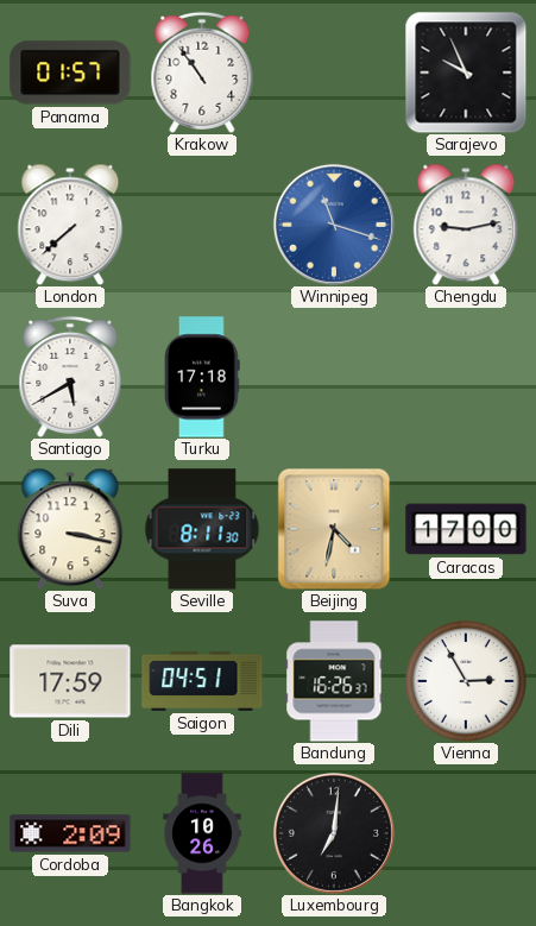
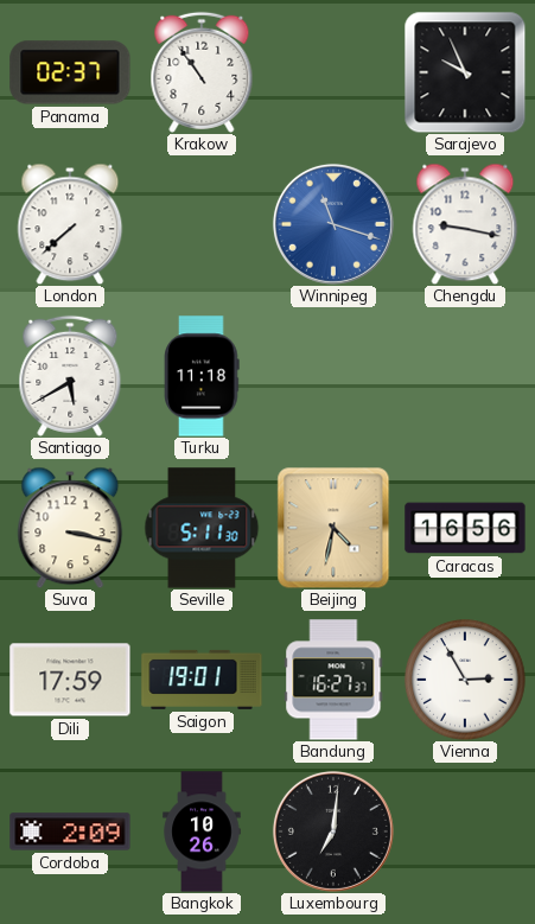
Panama: 01:57 -> 02:37 (70, 72)
Chengdu: 9:13 -> 9:17 (465, 224)
Turku: 17:18 -> 11:18 (202, 376)
Seville: 8:11 -> 5:11 (202, 528)
Caracas: 17:00 -> 16:56 (465, 528)
Saigon: 04:51 -> 19:01 (202, 680)
Bandung: 16:26 -> 16:27 (333, 680)
